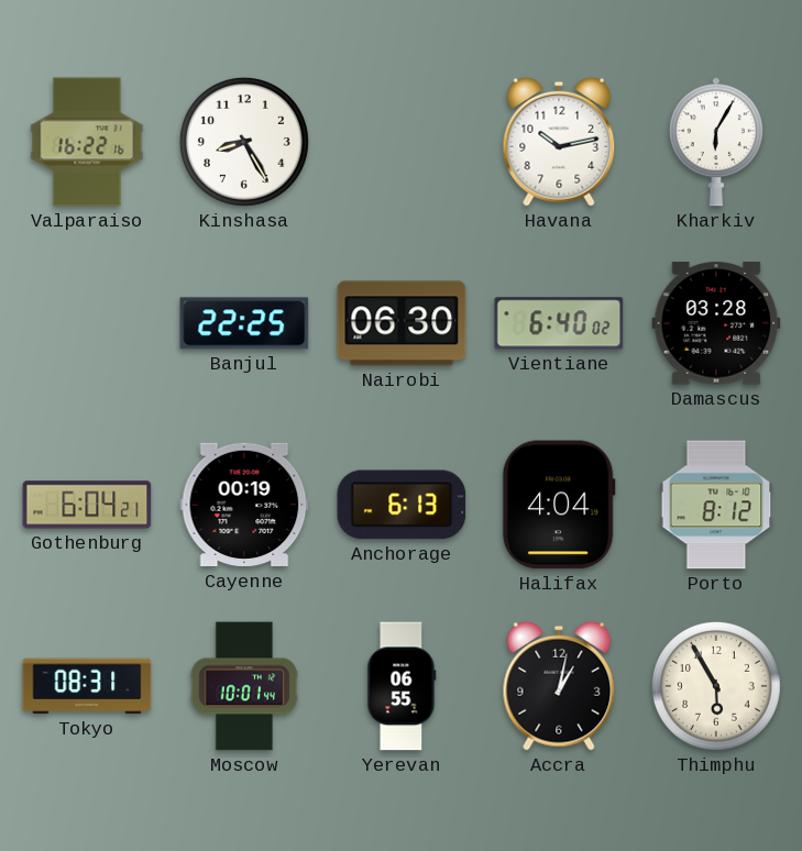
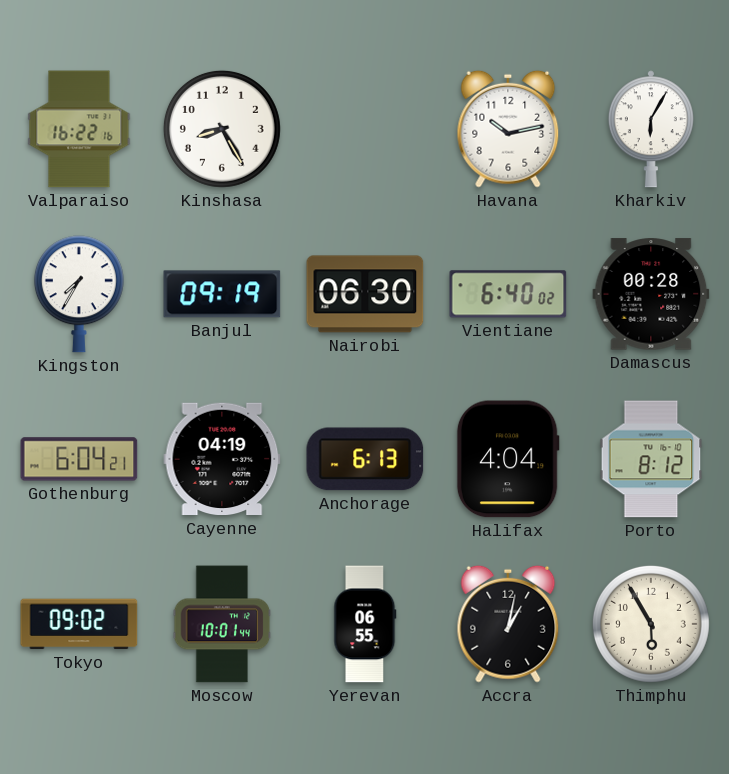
Kingston: none -> 7:35 (79, 294)
Banjul: 22:25 -> 09:19 (222, 294)
Damascus: 03:28 -> 00:28 (651, 294)
Cayenne: 00:19 -> 04:19 (222, 459)
Tokyo: 08:31 -> 09:02 (79, 624)
